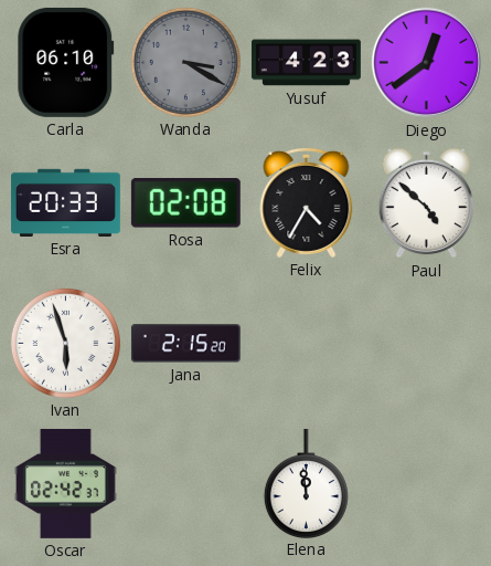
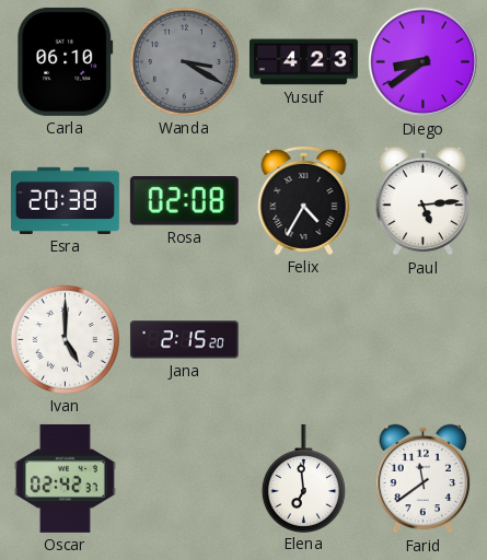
Diego: 12:39 -> 8:39 (424, 62)
Esra: 20:33 -> 20:38 (65, 200)
Paul: 4:52 -> 5:14 (424, 201)
Ivan: 5:57 -> 5:00 (65, 339)
Elena: 11:59 -> 6:59 (303, 478)
Farid: none -> 11:39 (424, 479)
